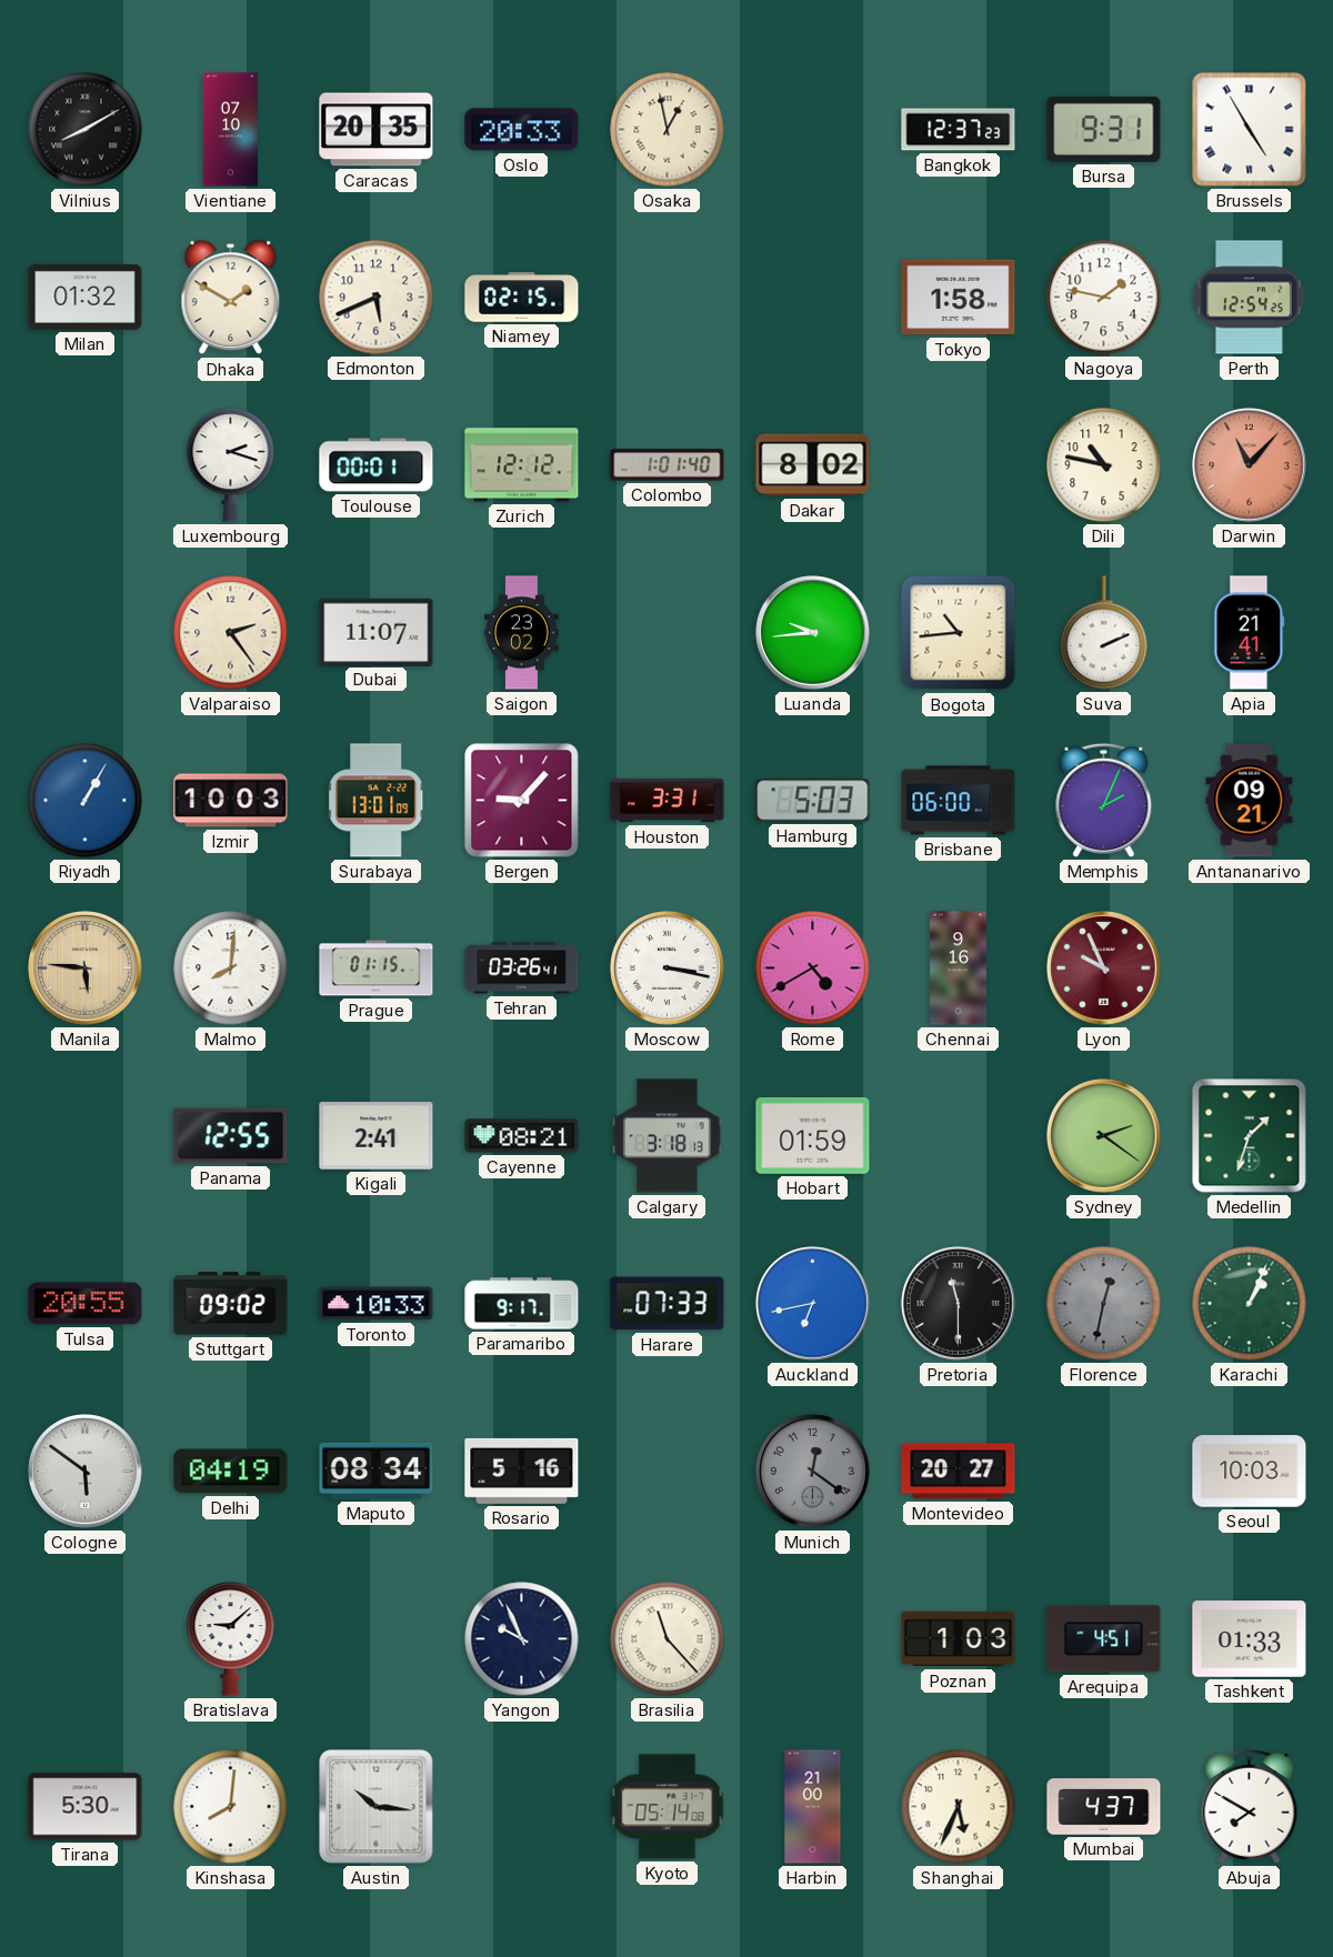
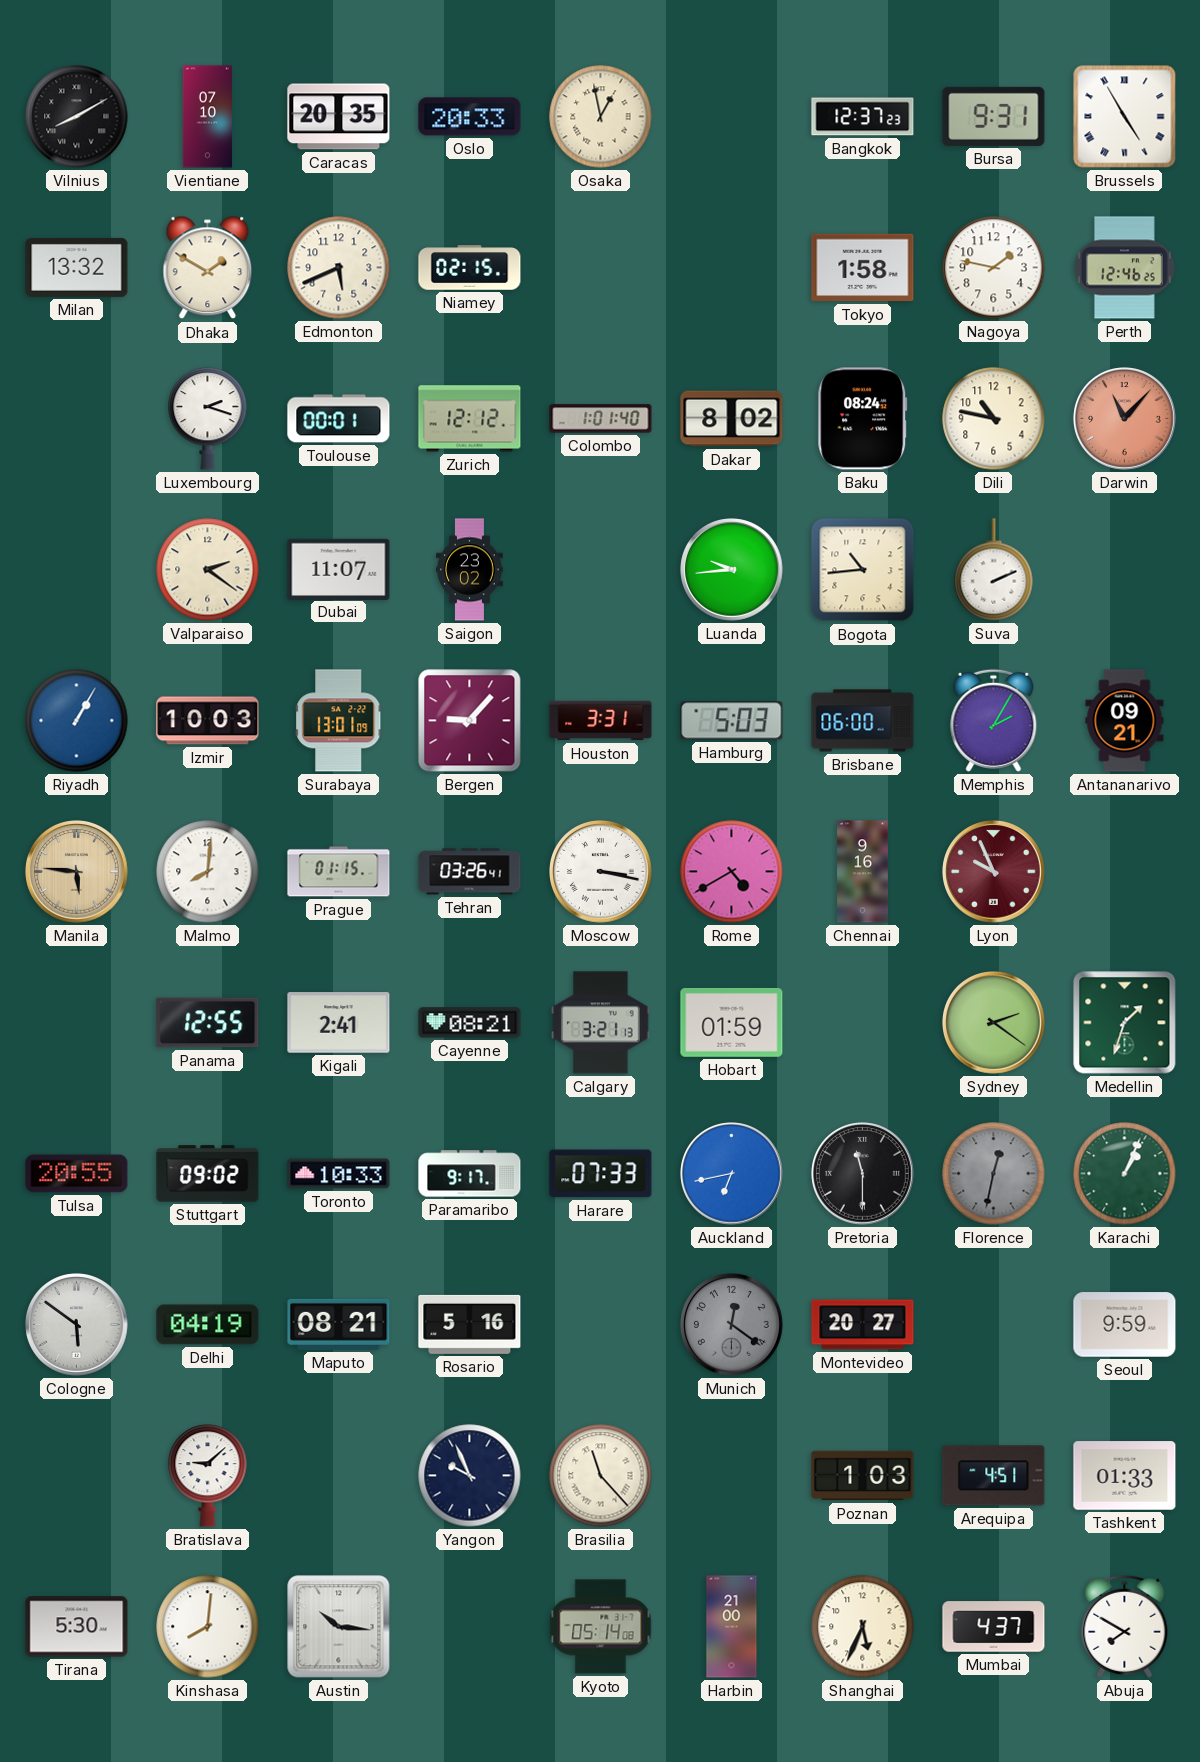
Milan: 01:32 -> 13:32 (77, 267)
Perth: 12:54 -> 12:46 (1124, 268)
Baku: none -> 08:24 (863, 419)
Valparaiso: 2:24 -> 2:21 (208, 570)
Apia: 21:41 -> none (1250, 633)
Memphis: 2:04 -> 2:05 (994, 720)
Calgary: 3:18 -> 3:21 (601, 1023)
Maputo: 08:34 -> 08:21 (339, 1324)
Seoul: 10:03 -> 9:59 (1125, 1325)
